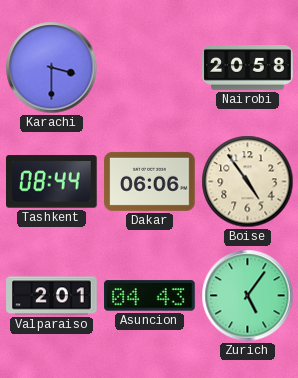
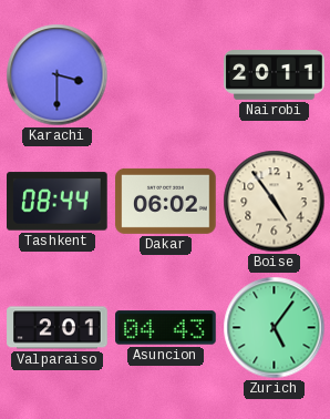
Nairobi: 20:58 -> 20:11 (275, 75)
Dakar: 06:06 -> 06:02 (166, 201)
